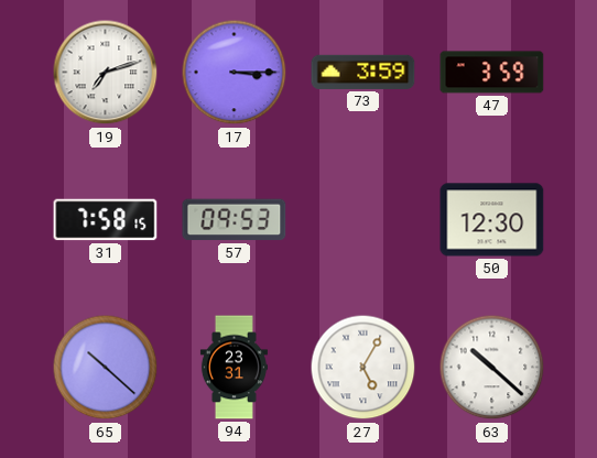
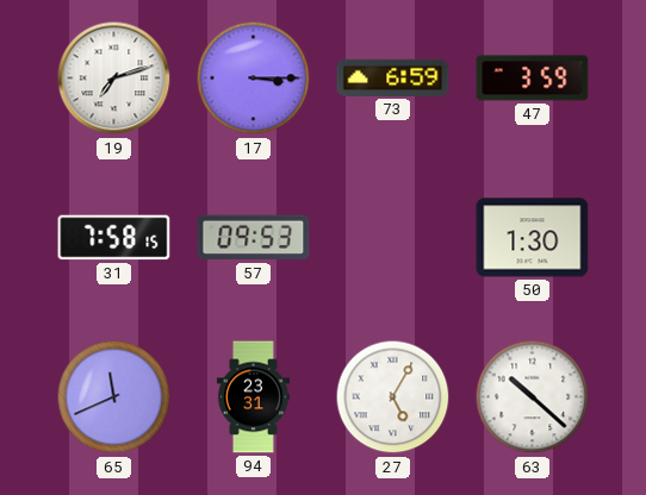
73: 3:59 -> 6:59 (393, 77)
50: 12:30 -> 1:30 (533, 238)
65: 10:22 -> 11:41 (114, 397)
